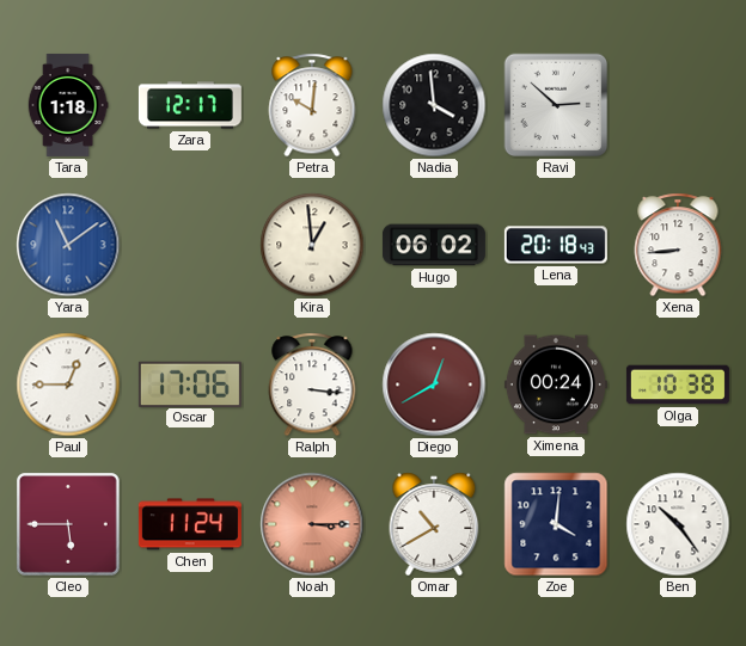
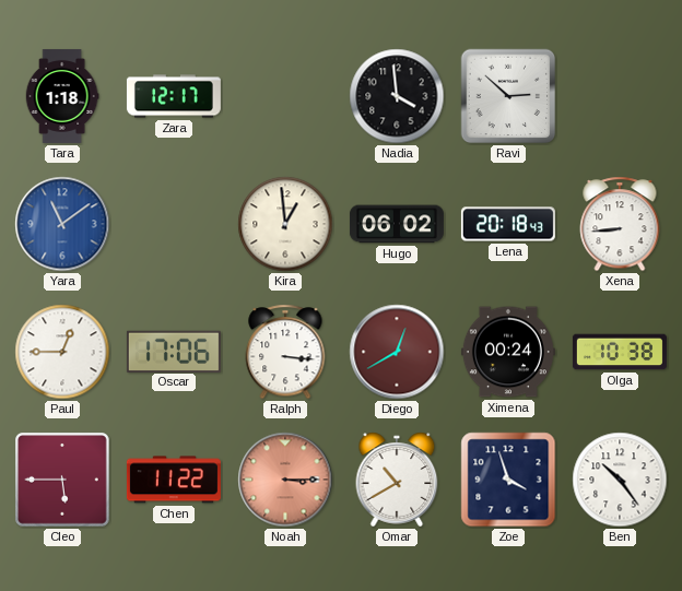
Petra: 10:01 -> none (312, 105)
Chen: 11:24 -> 11:22 (174, 480)
Zoe: 4:01 -> 3:57 (508, 480)
